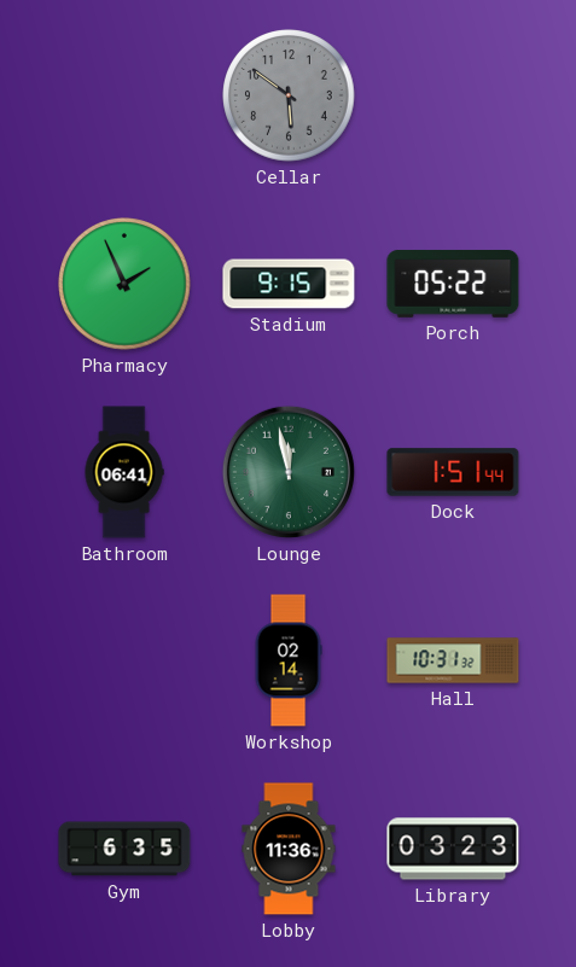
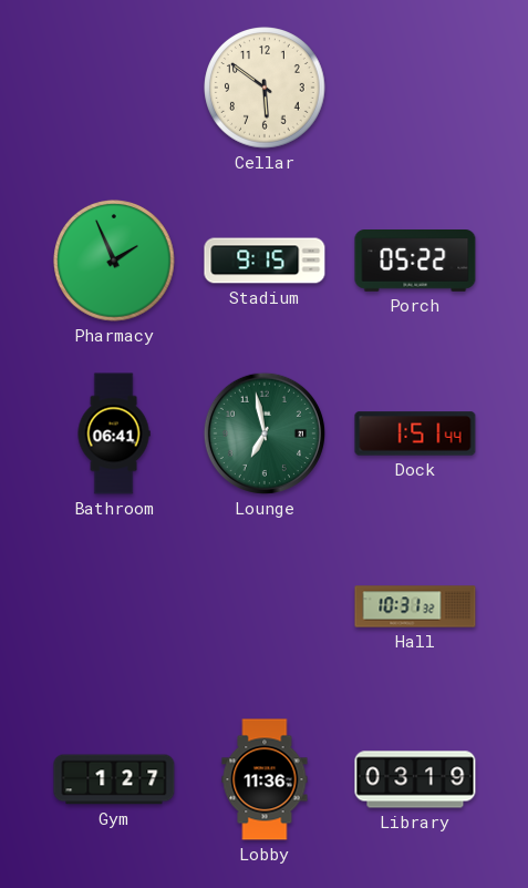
Cellar dial: grey -> cream (265, 88)
Lounge: 11:58 -> 6:58 (265, 433)
Workshop: 02:14 -> none (289, 660)
Gym: 6:35 -> 1:27 (114, 779)
Library: 03:23 -> 03:19 (415, 779)
